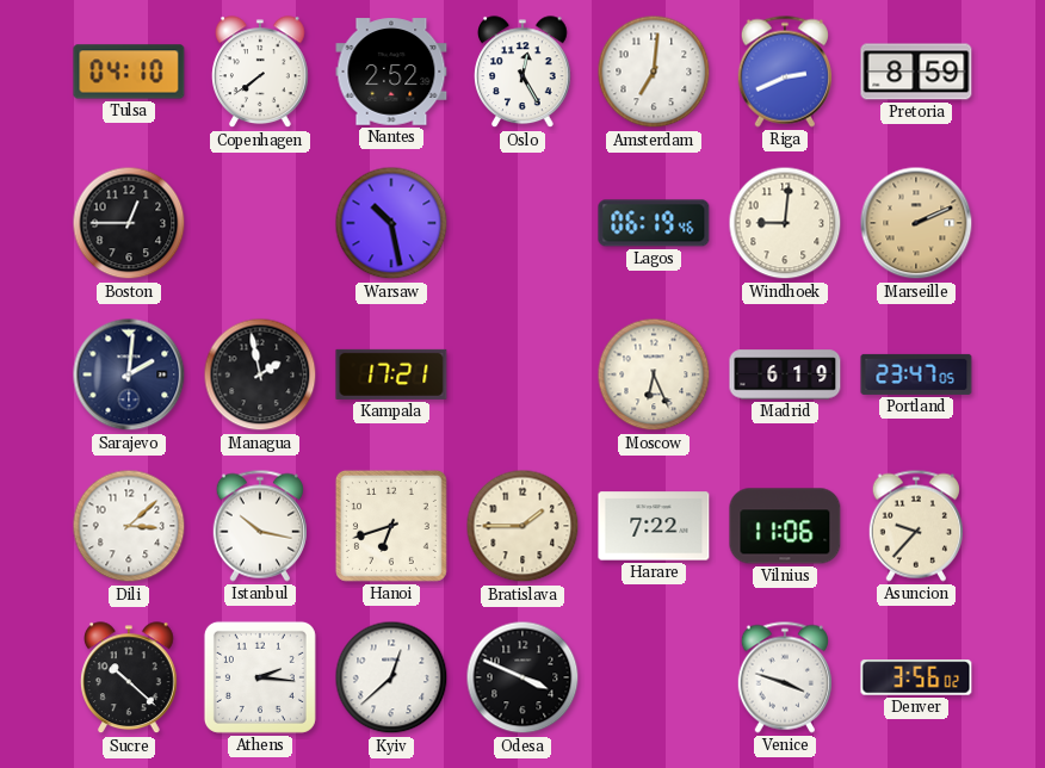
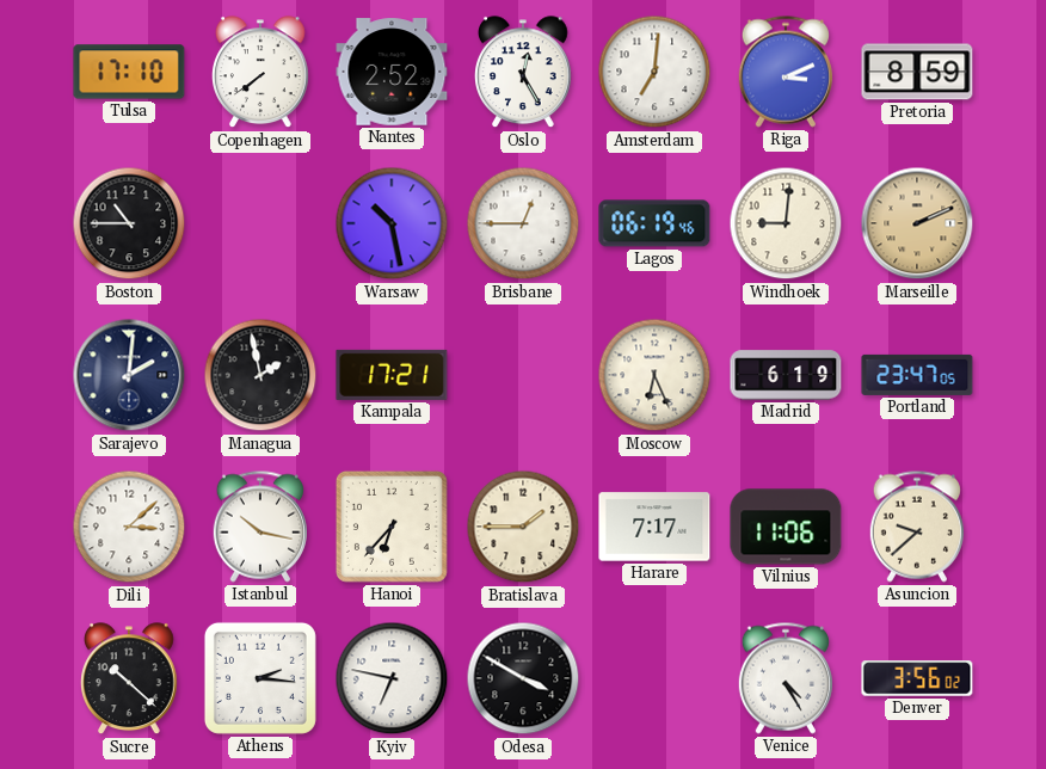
Tulsa: 04:10 -> 17:10 (129, 72)
Riga: 2:41 -> 3:11 (784, 72)
Boston: 12:45 -> 10:45 (129, 223)
Brisbane: none -> 12:45 (523, 223)
Hanoi: 6:42 -> 6:37 (392, 527)
Harare: 7:22 -> 7:17 (654, 527)
Asuncion: 9:37 -> 9:38 (916, 527)
Kyiv: 12:38 -> 6:47 (392, 678)
Odesa: 3:49 -> 3:50 (523, 678)
Venice: 3:48 -> 4:25 (784, 678)
